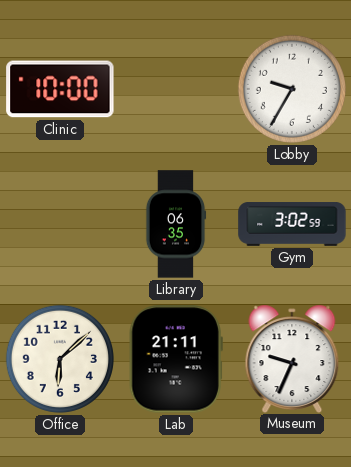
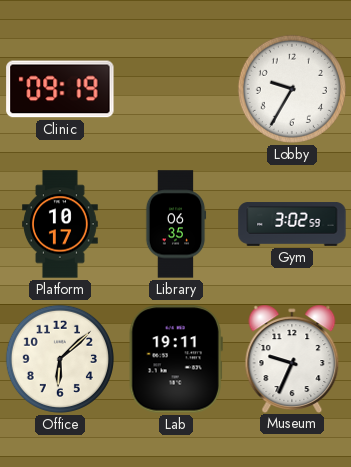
Clinic: 10:00 -> 09:19 (60, 89)
Platform: none -> 10:17 (61, 224)
Lab: 21:11 -> 19:11 (176, 359)
